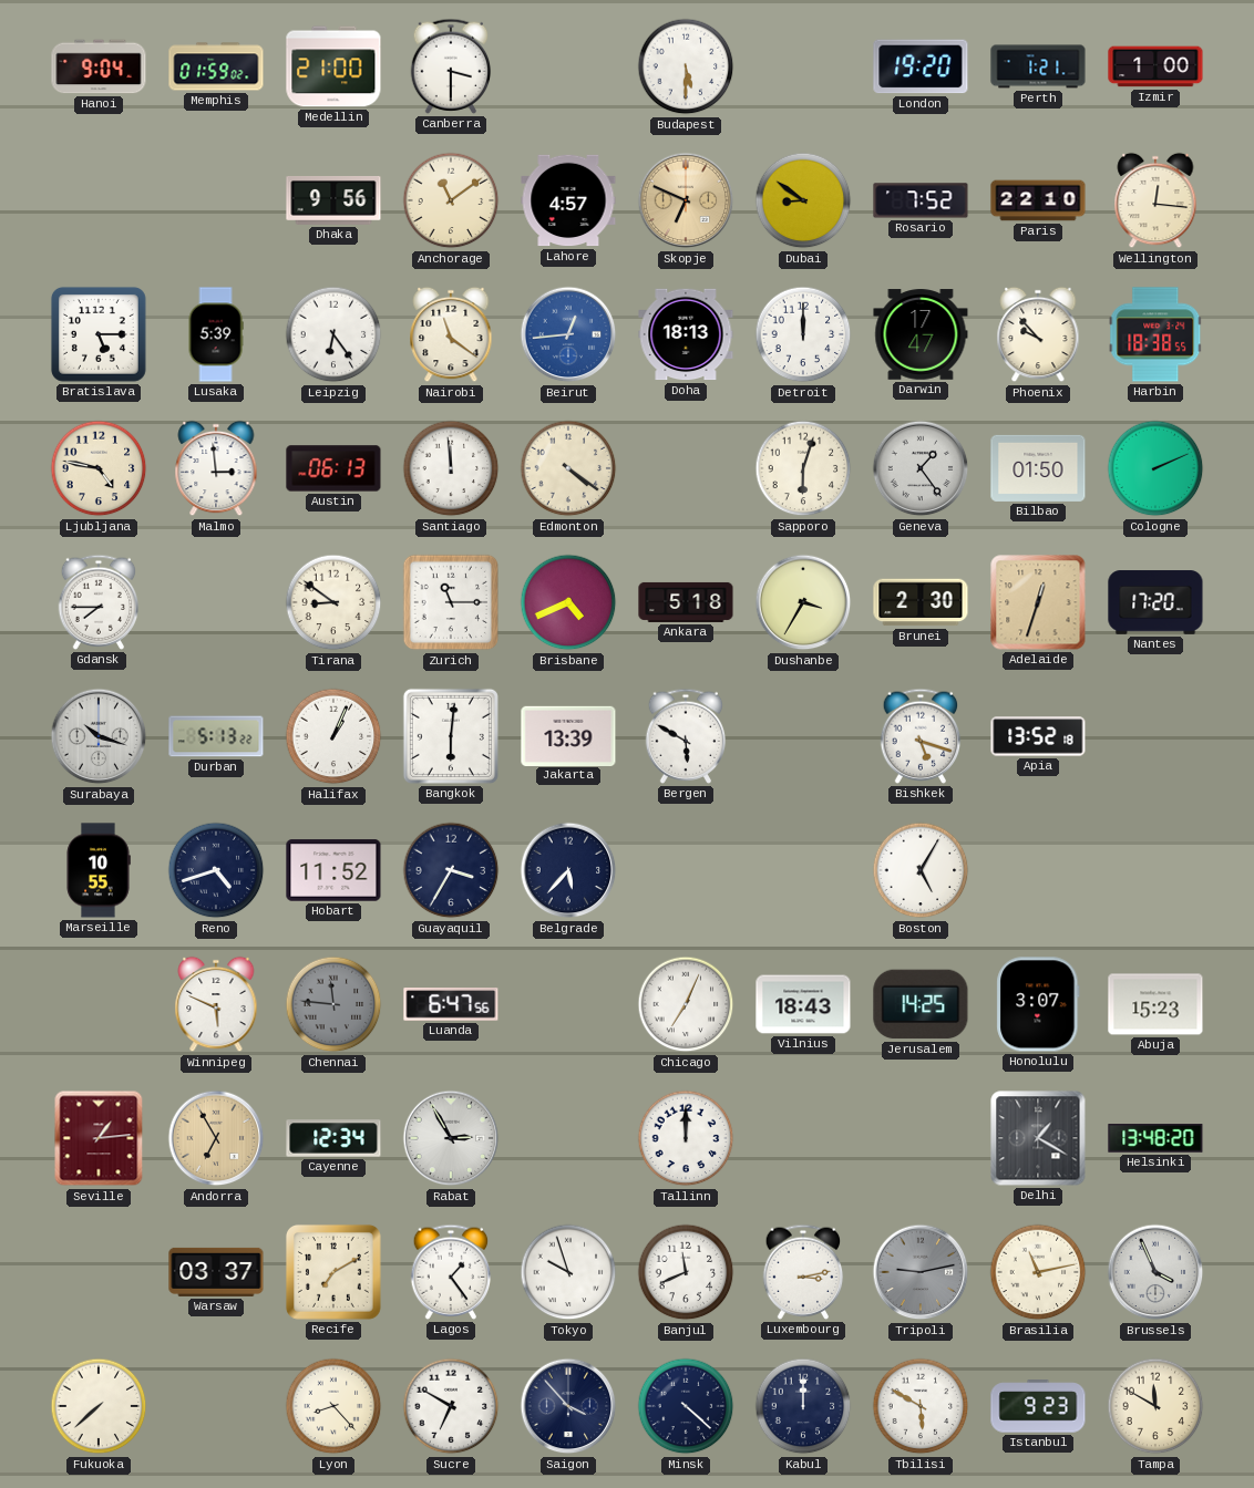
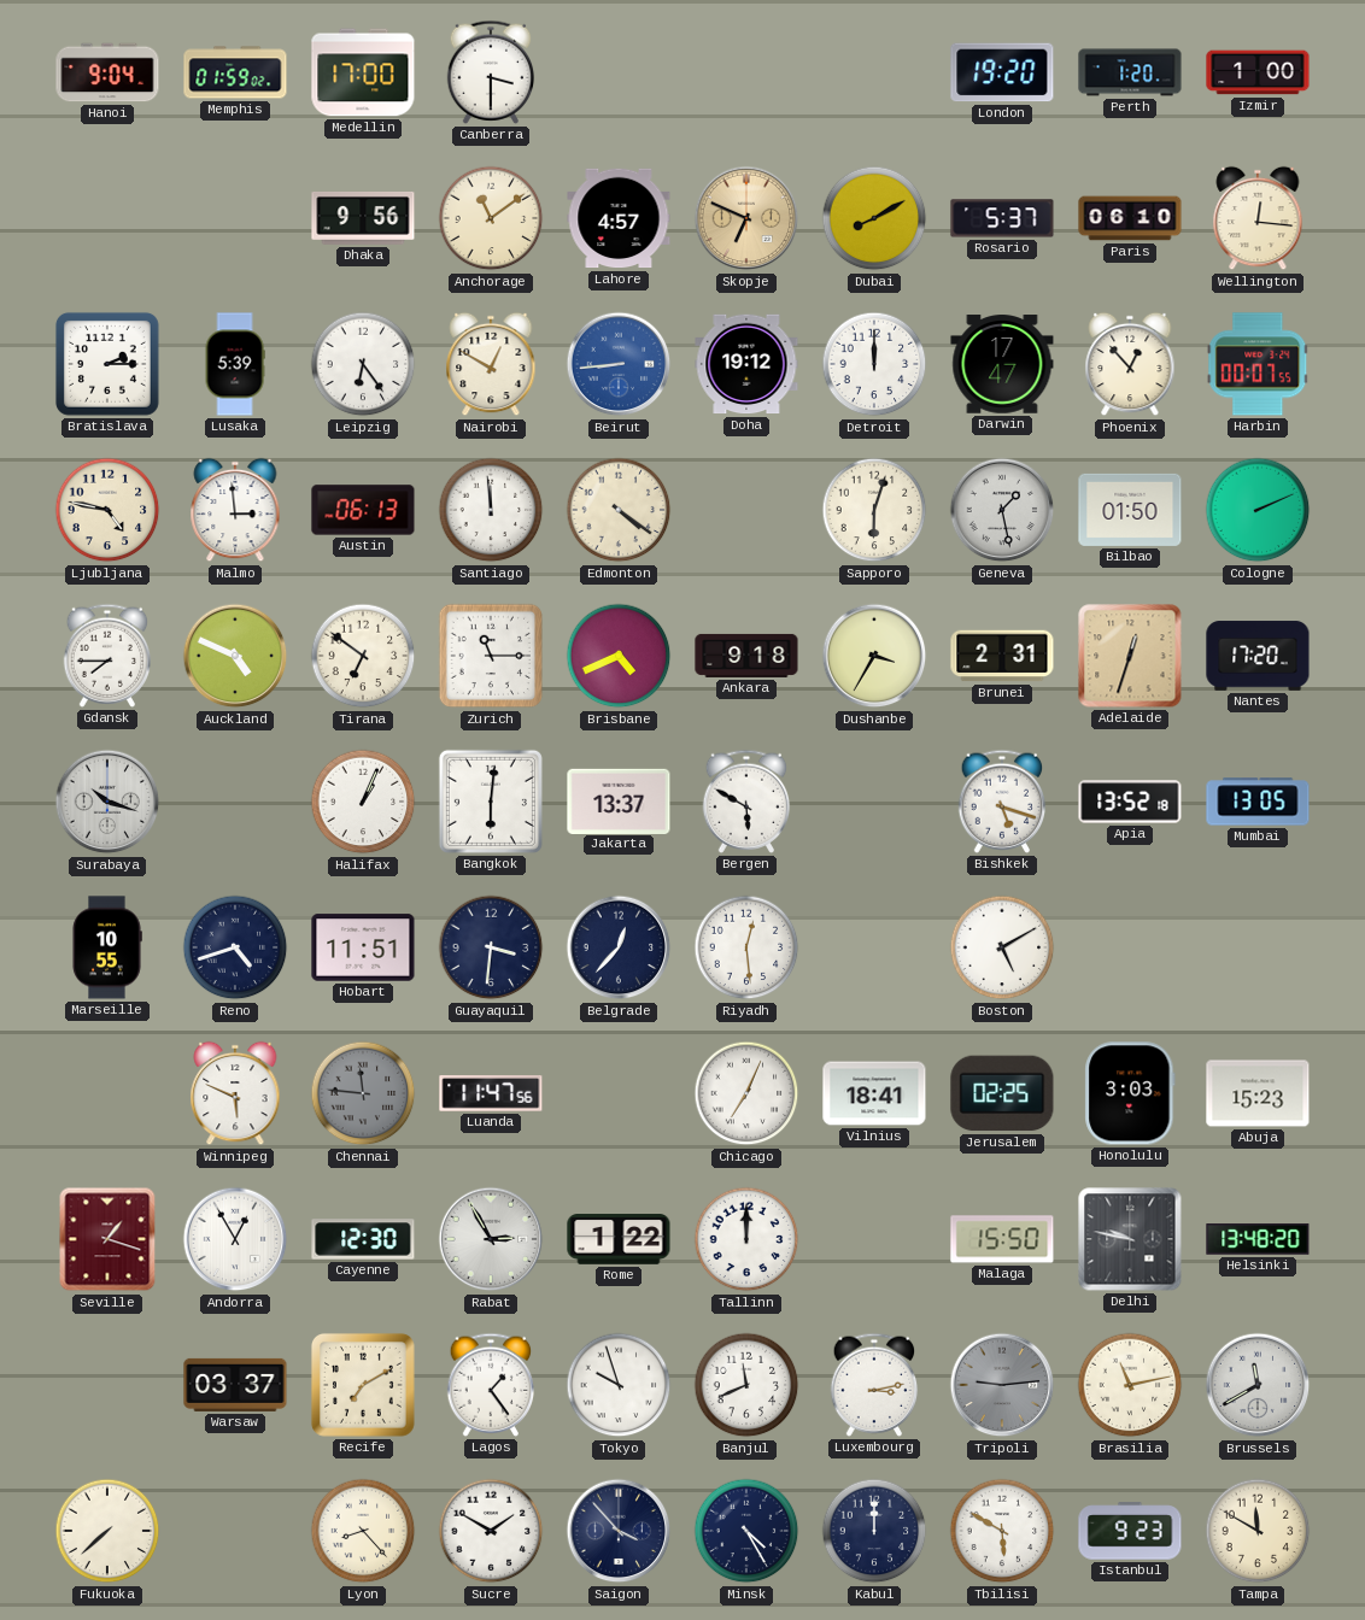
Medellin: 21:00 -> 17:00 (363, 72)
Budapest: 5:30 -> none (686, 66)
Perth: 1:21 -> 1:20 (1130, 72)
Dubai: 8:51 -> 8:10 (874, 218)
Rosario: 7:52 -> 5:37 (1002, 218)
Paris: 22:10 -> 06:10 (1130, 218)
Bratislava: 5:15 -> 2:15 (107, 364)
Nairobi: 11:21 -> 12:50 (491, 364)
Beirut: 12:44 -> 8:44 (619, 364)
Doha: 18:13 -> 19:12 (746, 364)
Phoenix: 9:53 -> 12:53 (1130, 364)
Harbin: 18:38 -> 00:07 (1258, 364)
Geneva: 1:24 -> 1:28 (1002, 510)
Auckland: none -> 4:49 (235, 656)
Tirana: 8:51 -> 6:51 (363, 656)
Ankara: 5:18 -> 9:18 (746, 656)
Brunei: 2:30 -> 2:31 (1002, 656)
Durban: 5:13 -> none (216, 736)
Jakarta: 13:39 -> 13:37 (619, 800)
Mumbai: none -> 13:05 (1258, 802)
Hobart: 11:52 -> 11:51 (363, 947)
Guayaquil: 3:35 -> 3:31 (491, 947)
Belgrade: 5:37 -> 12:37 (619, 947)
Riyadh: none -> 12:29 (746, 947)
Boston: 5:05 -> 5:10 (1002, 947)
Luanda: 6:47 -> 11:47 (491, 1093)
Vilnius: 18:43 -> 18:41 (874, 1093)
Jerusalem: 14:25 -> 02:25 (1002, 1093)
Honolulu: 3:07 -> 3:03 (1130, 1093)
Seville: 1:14 -> 1:18 (107, 1239)
Andorra: 6:55 -> 12:55 (235, 1239)
Andorra dial: champagne -> white (235, 1239)
Cayenne: 12:34 -> 12:30 (363, 1239)
Rome: none -> 1:22 (619, 1239)
Malaga: none -> 15:50 (1002, 1239)
Delhi: 1:20 -> 9:47 (1130, 1239)
Tripoli: 9:13 -> 9:14 (1002, 1385)
Brussels: 3:56 -> 11:40 (1258, 1385)
Sucre: 6:50 -> 1:50 (491, 1531)
Minsk: 4:22 -> 4:25 (746, 1531)
